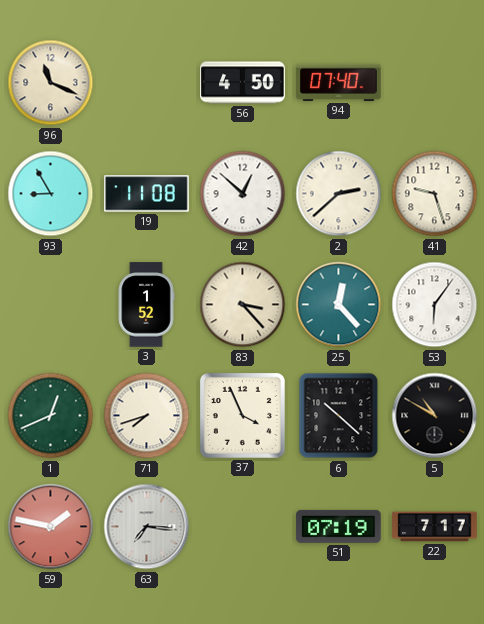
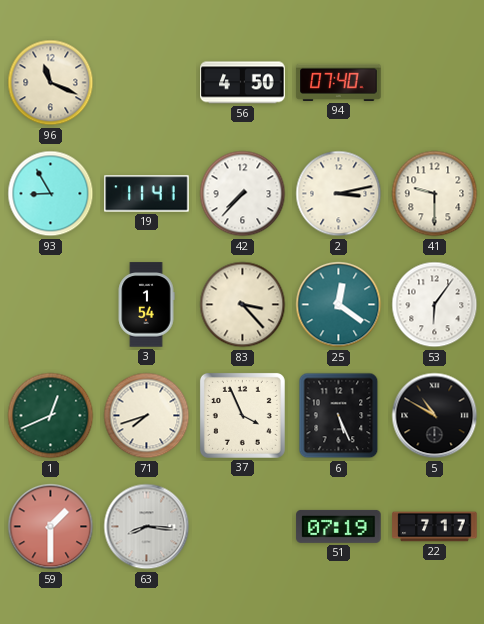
19: 11:08 -> 11:41 (147, 194)
42: 12:52 -> 7:37 (243, 194)
2: 2:38 -> 3:13 (339, 194)
41: 9:27 -> 9:30 (435, 194)
3: 1:52 -> 1:54 (146, 305)
25: 12:23 -> 12:21 (339, 305)
6: 10:22 -> 5:26 (339, 416)
59: 1:47 -> 1:30 (51, 527)
63: 7:16 -> 8:16 (147, 527)
